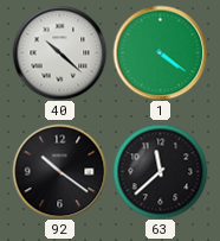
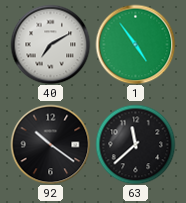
40: 10:22 -> 7:10 (50, 44)
1: 4:21 -> 4:54 (135, 44)
